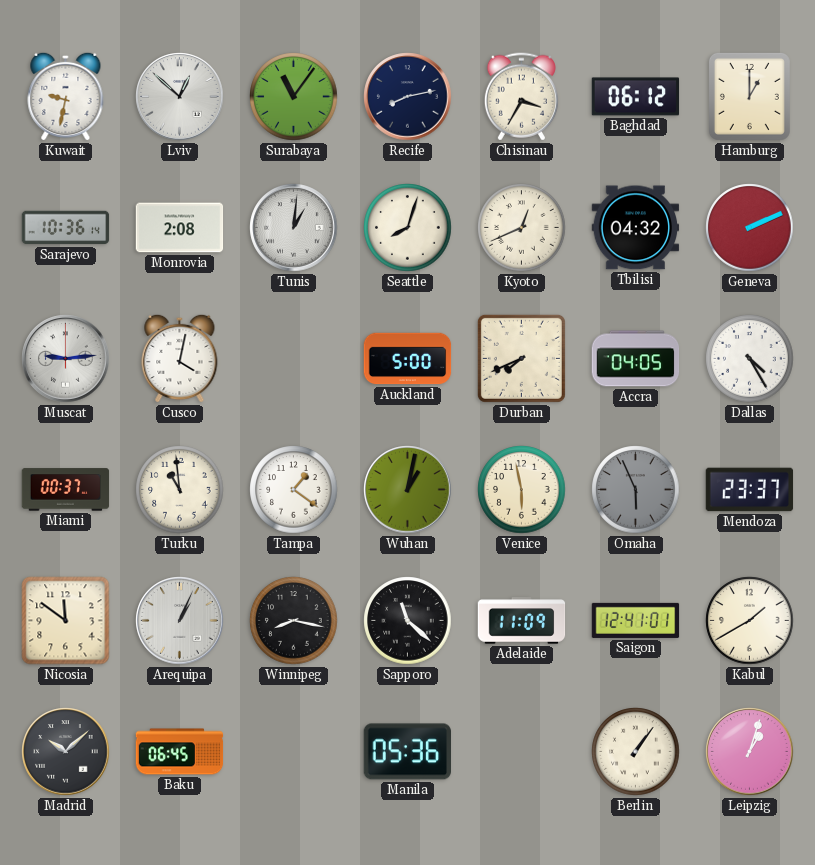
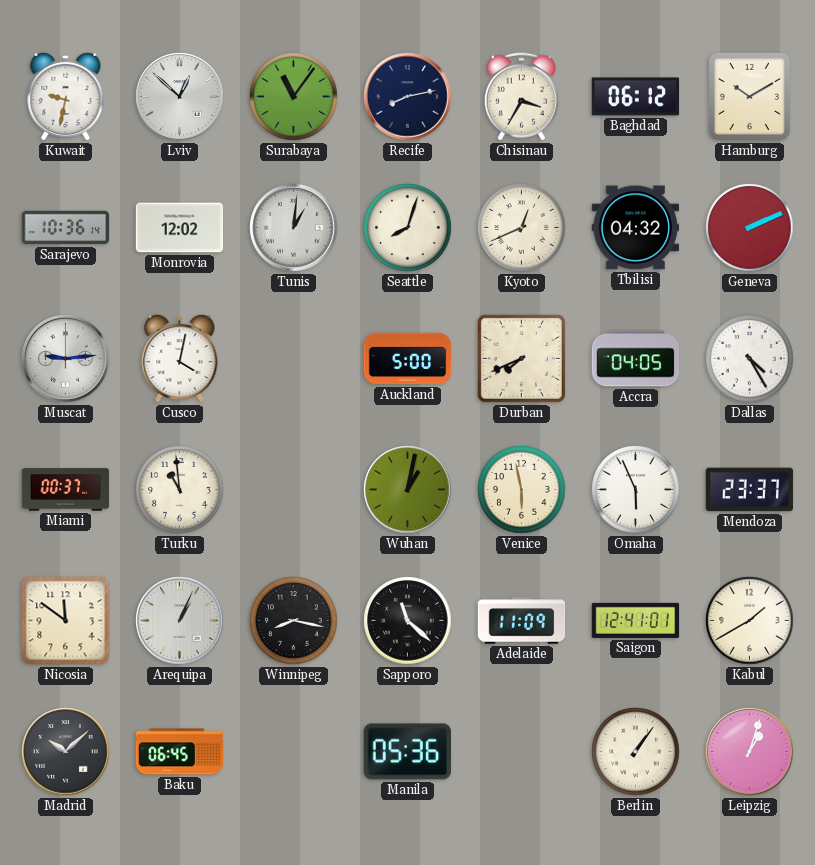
Hamburg: 1:00 -> 10:10 (749, 96)
Monrovia: 2:08 -> 12:02 (180, 228)
Tampa: 1:21 -> none (294, 490)
Omaha dial: grey -> white (636, 490)
